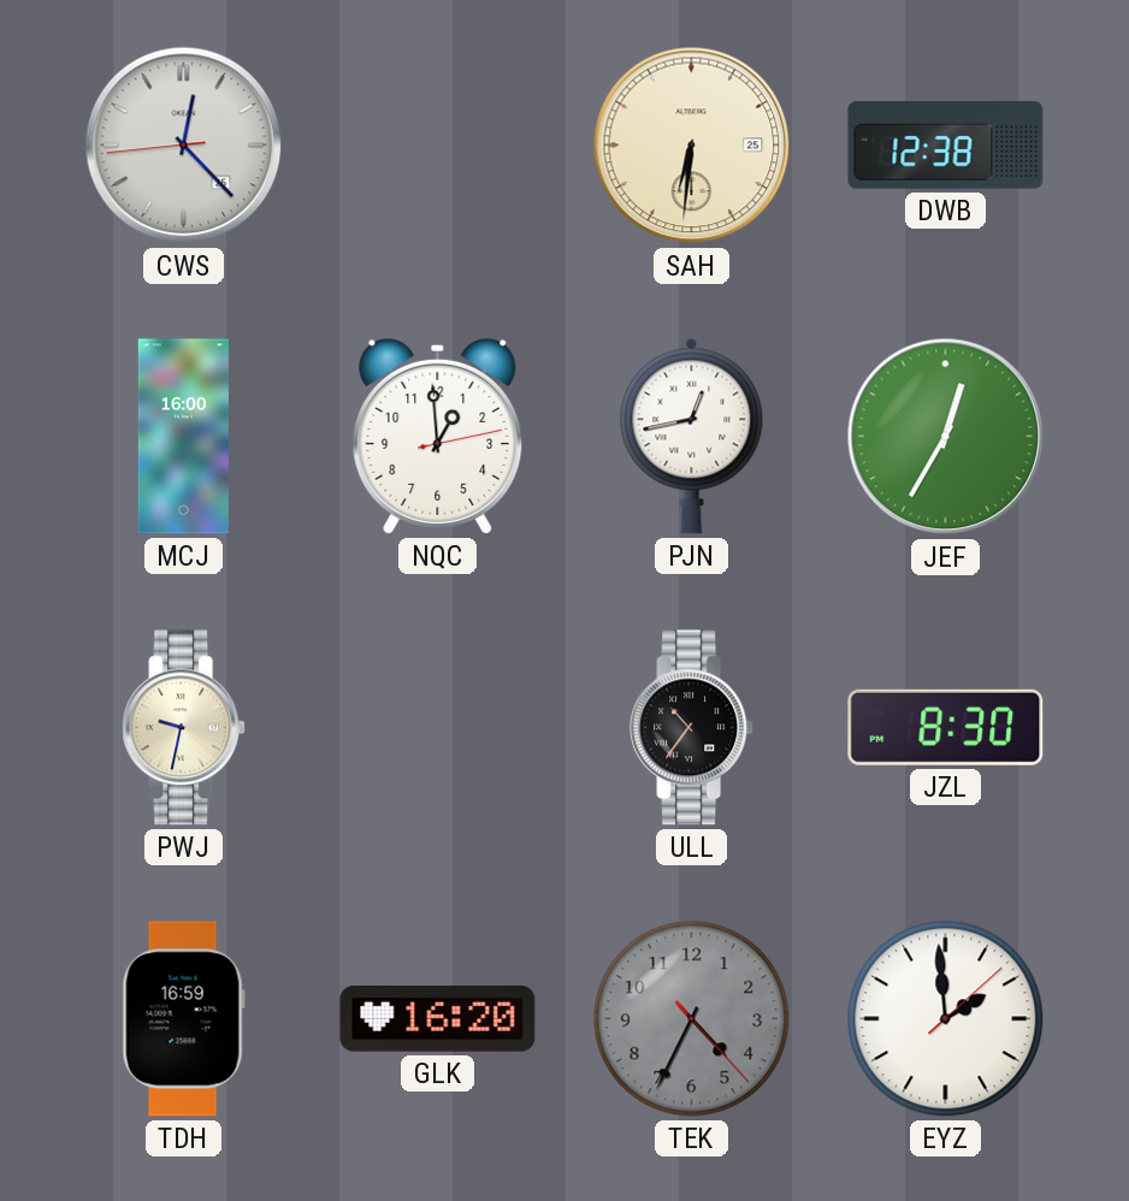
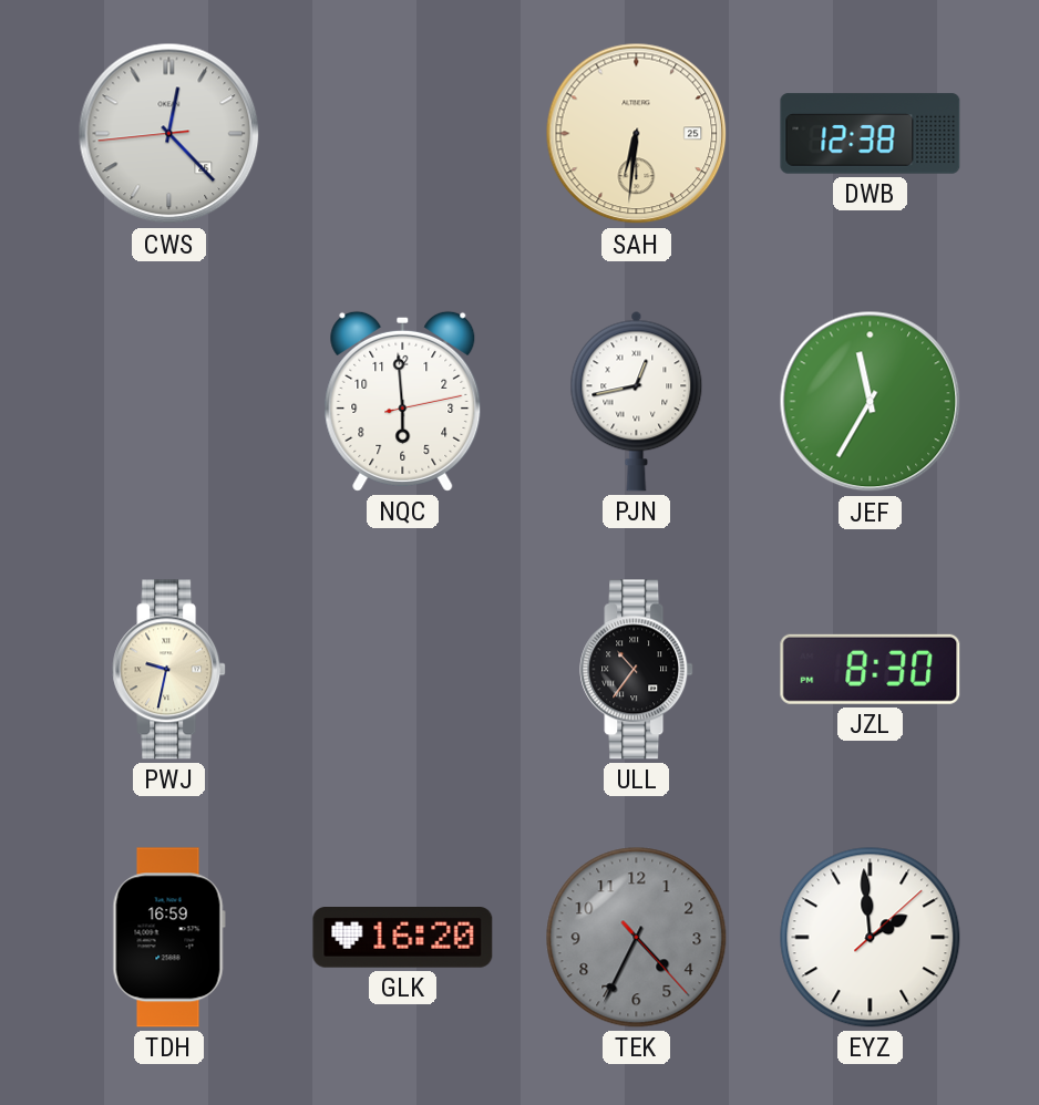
MCJ: 16:00 -> none (183, 437)
NQC: 12:59 -> 5:59 (403, 401)
JEF: 12:35 -> 11:35 (871, 402)
